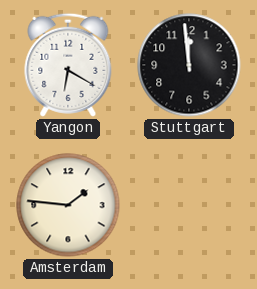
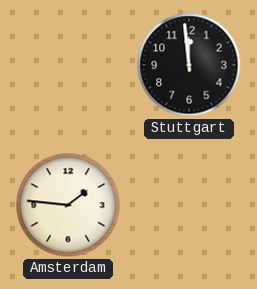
Yangon: 6:20 -> none (68, 65)
